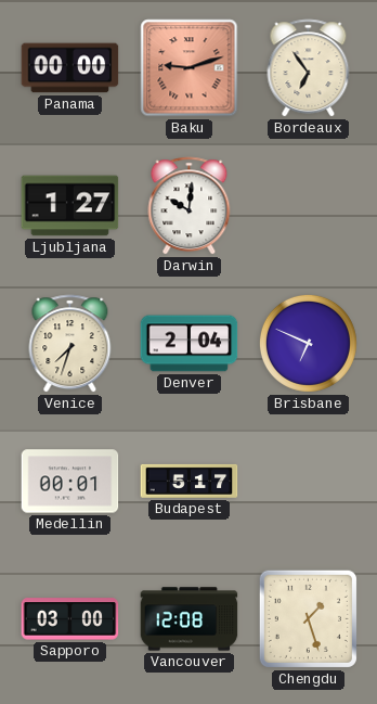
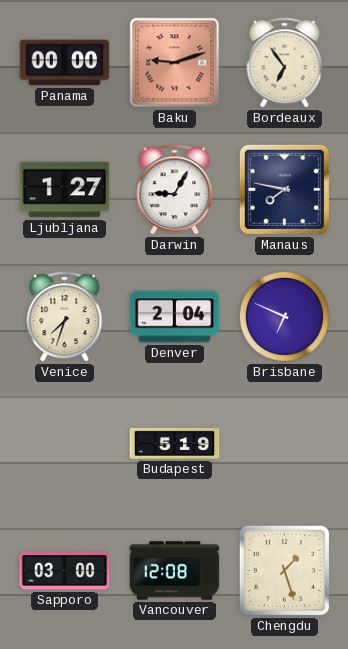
Darwin: 10:01 -> 9:05 (175, 190)
Manaus: none -> 7:47 (284, 189)
Medellin: 00:01 -> none (70, 482)
Budapest: 5:17 -> 5:19 (175, 443)
